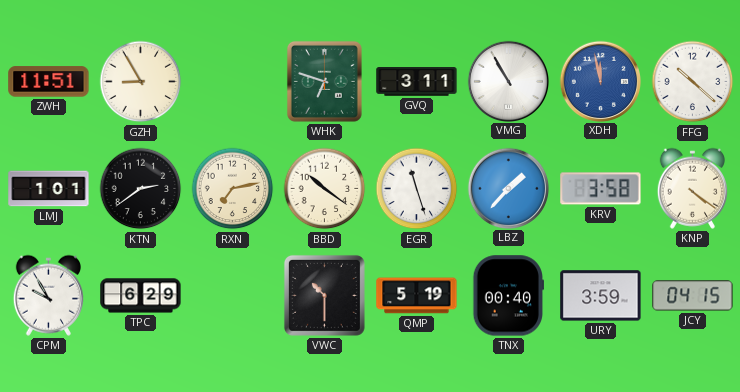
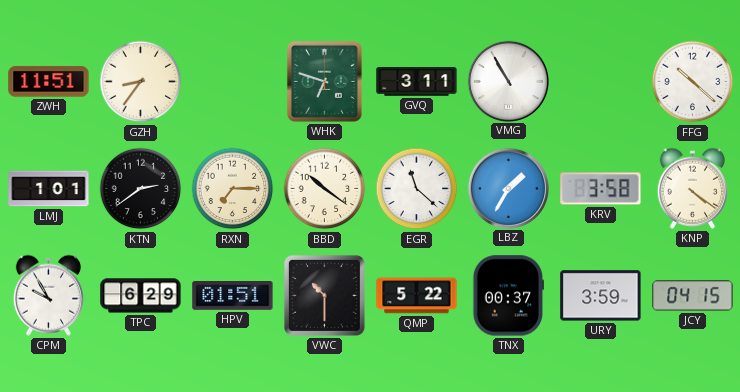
GZH: 8:55 -> 8:36 (141, 82)
XDH: 11:58 -> none (600, 81)
RXN: 7:13 -> 7:15 (233, 189)
EGR: 11:27 -> 11:22 (417, 189)
LBZ: 1:37 -> 1:35 (508, 188)
HPV: none -> 01:51 (233, 296)
QMP: 5:19 -> 5:22 (417, 296)
TNX: 00:40 -> 00:37 (508, 296)
